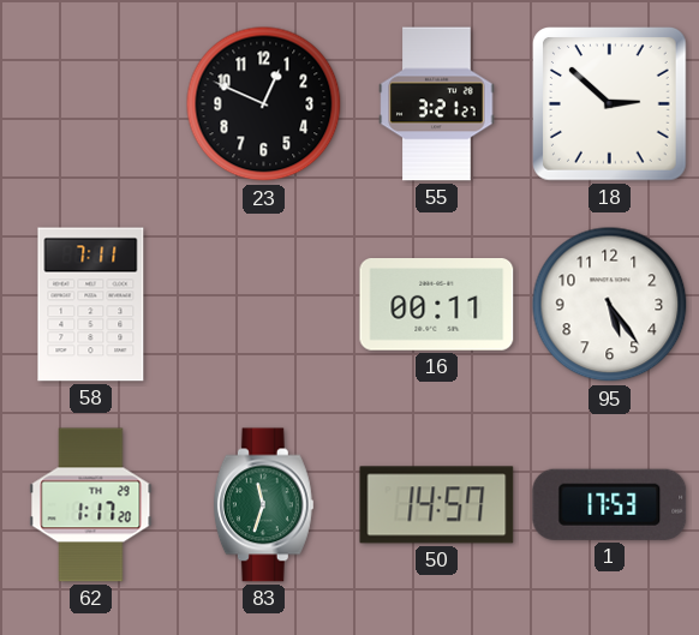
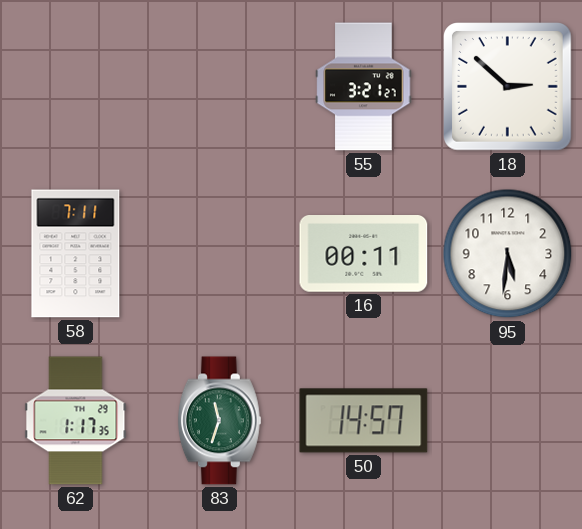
23: 12:49 -> none (264, 104)
95: 5:24 -> 5:31 (508, 254)
62: 1:17:20 -> 1:17:35 (76, 421)
1: 17:53 -> none (610, 504)
